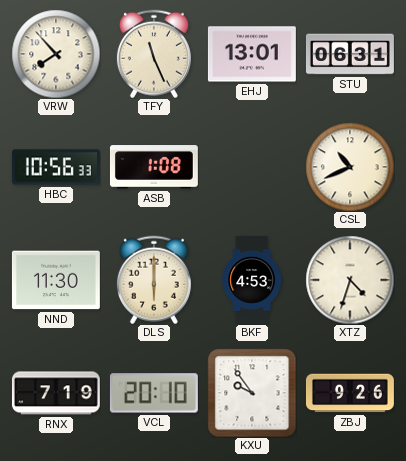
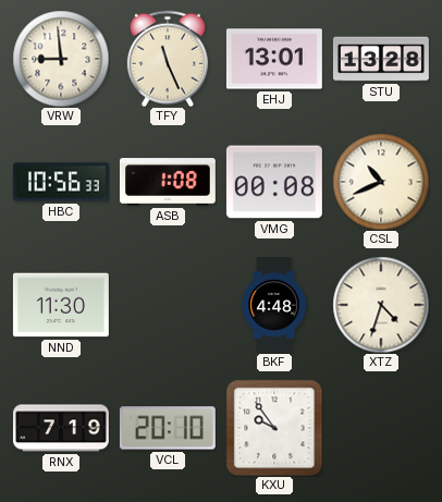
VRW: 7:53 -> 8:59 (61, 59)
STU: 06:31 -> 13:28 (381, 59)
VMG: none -> 00:08 (274, 182)
DLS: 6:00 -> none (154, 280)
BKF: 4:53 -> 4:48 (273, 306)
ZBJ: 9:26 -> none (350, 393)
